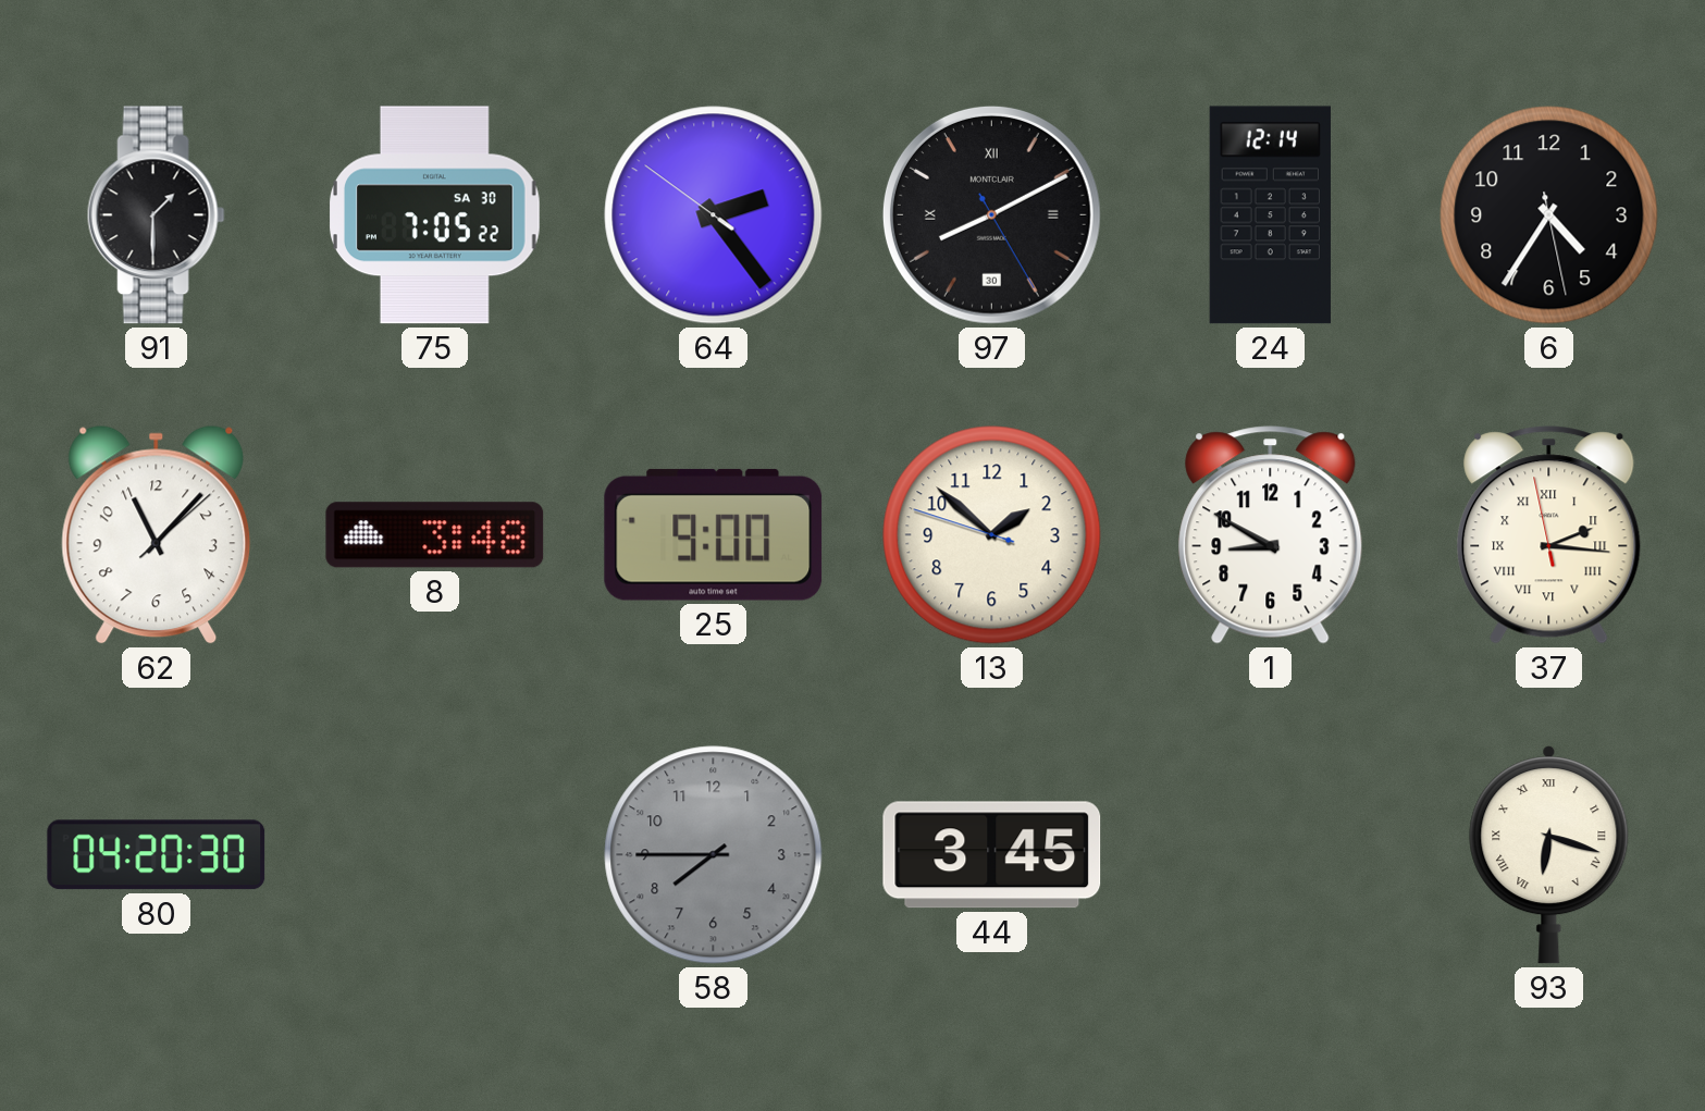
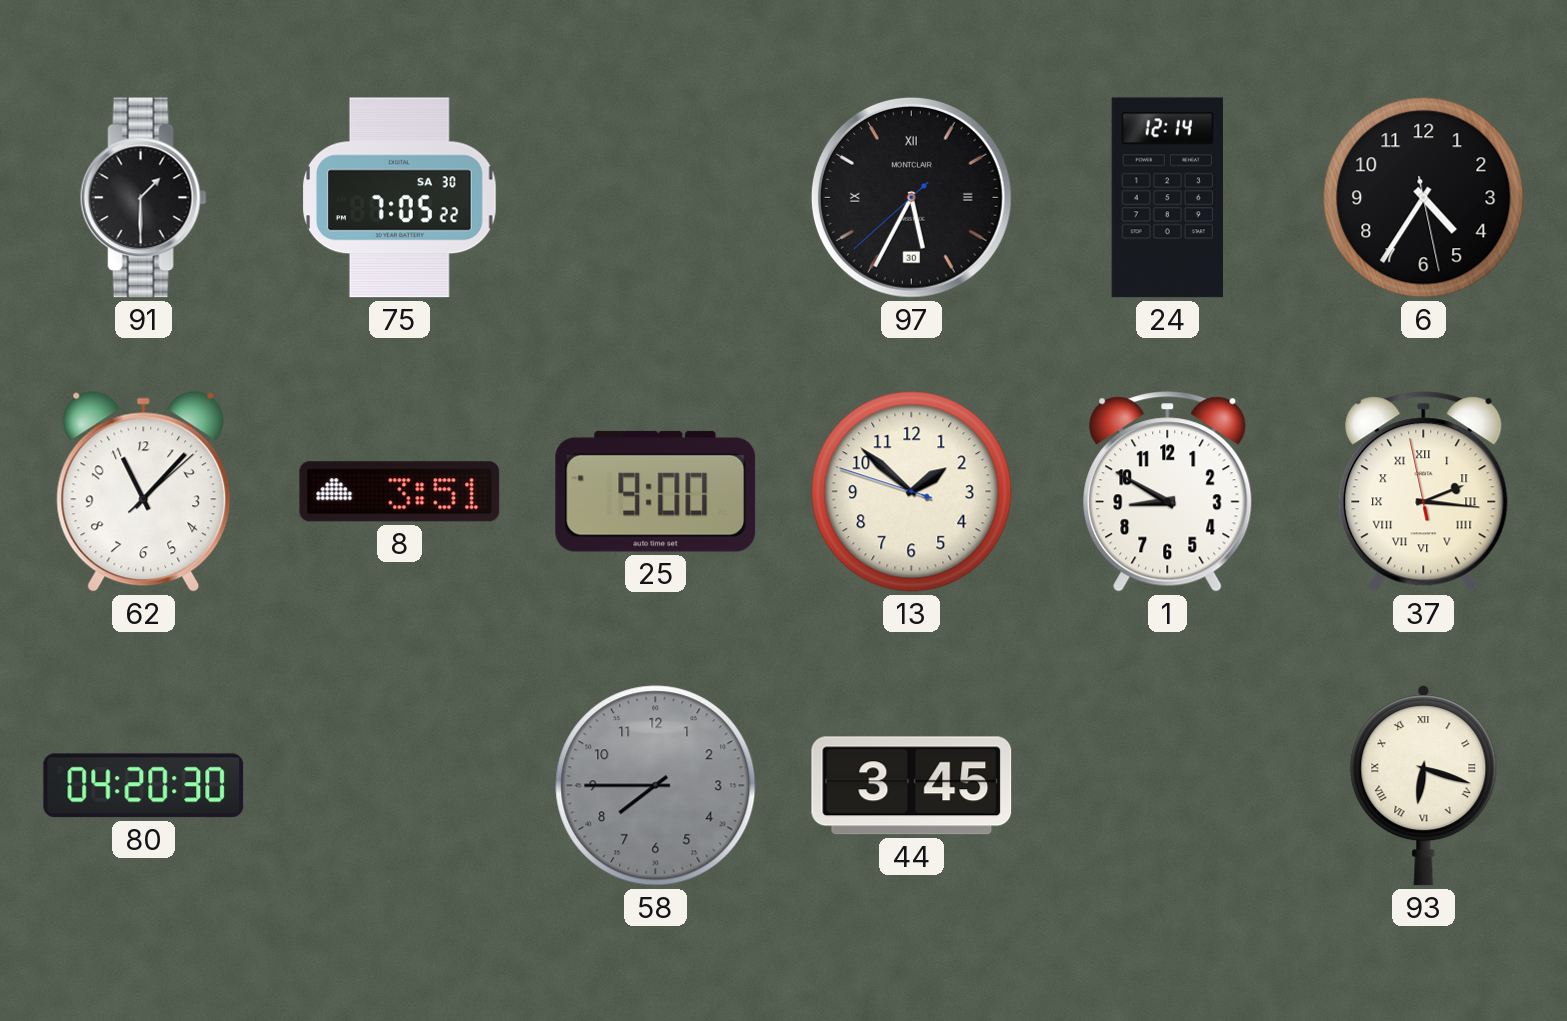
64: 2:23 -> none (714, 215)
97: 8:10 -> 5:34 (911, 197)
8: 3:48 -> 3:51 (400, 492)
